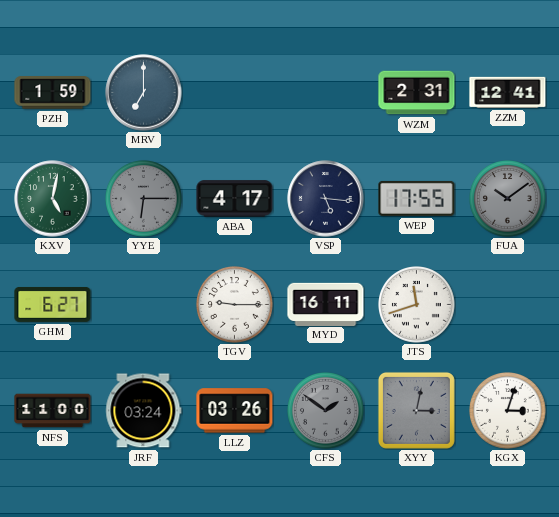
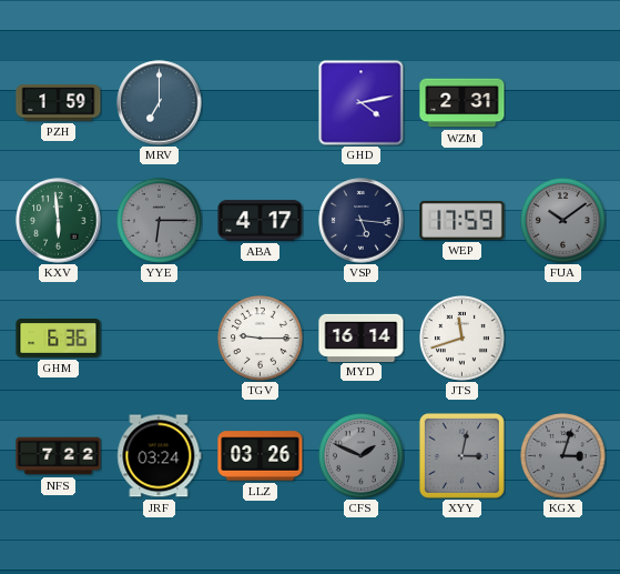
GHD: none -> 4:13 (362, 103)
ZZM: 12:41 -> none (508, 92)
KXV: 5:02 -> 5:59 (59, 221)
WEP: 17:55 -> 17:59 (463, 220)
GHM: 6:27 -> 6:36 (59, 338)
MYD: 16:11 -> 16:14 (362, 338)
NFS: 11:00 -> 7:22 (59, 456)
CFS: 1:51 -> 1:49 (362, 456)
KGX dial: white -> grey (563, 456)
